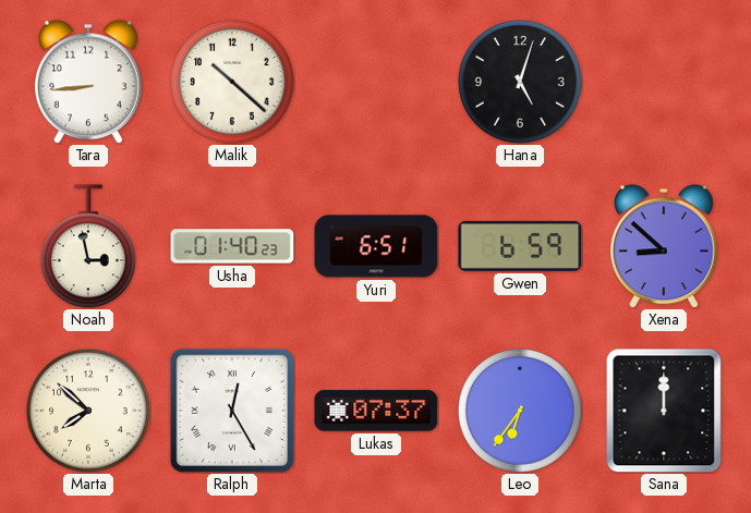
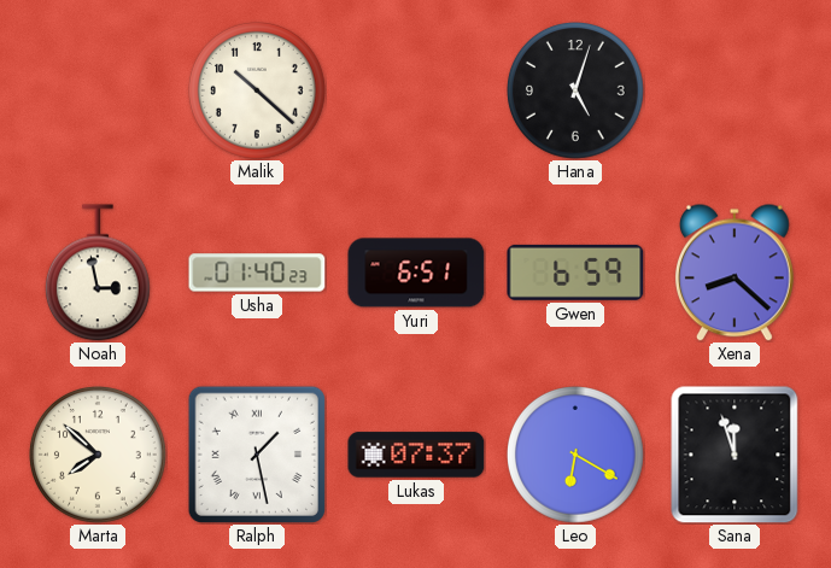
Tara: 8:44 -> none (88, 82)
Xena: 8:52 -> 8:22 (735, 273)
Ralph: 12:25 -> 1:28 (256, 453)
Leo: 6:36 -> 6:20 (577, 456)
Sana: 12:00 -> 11:57 (735, 455)
